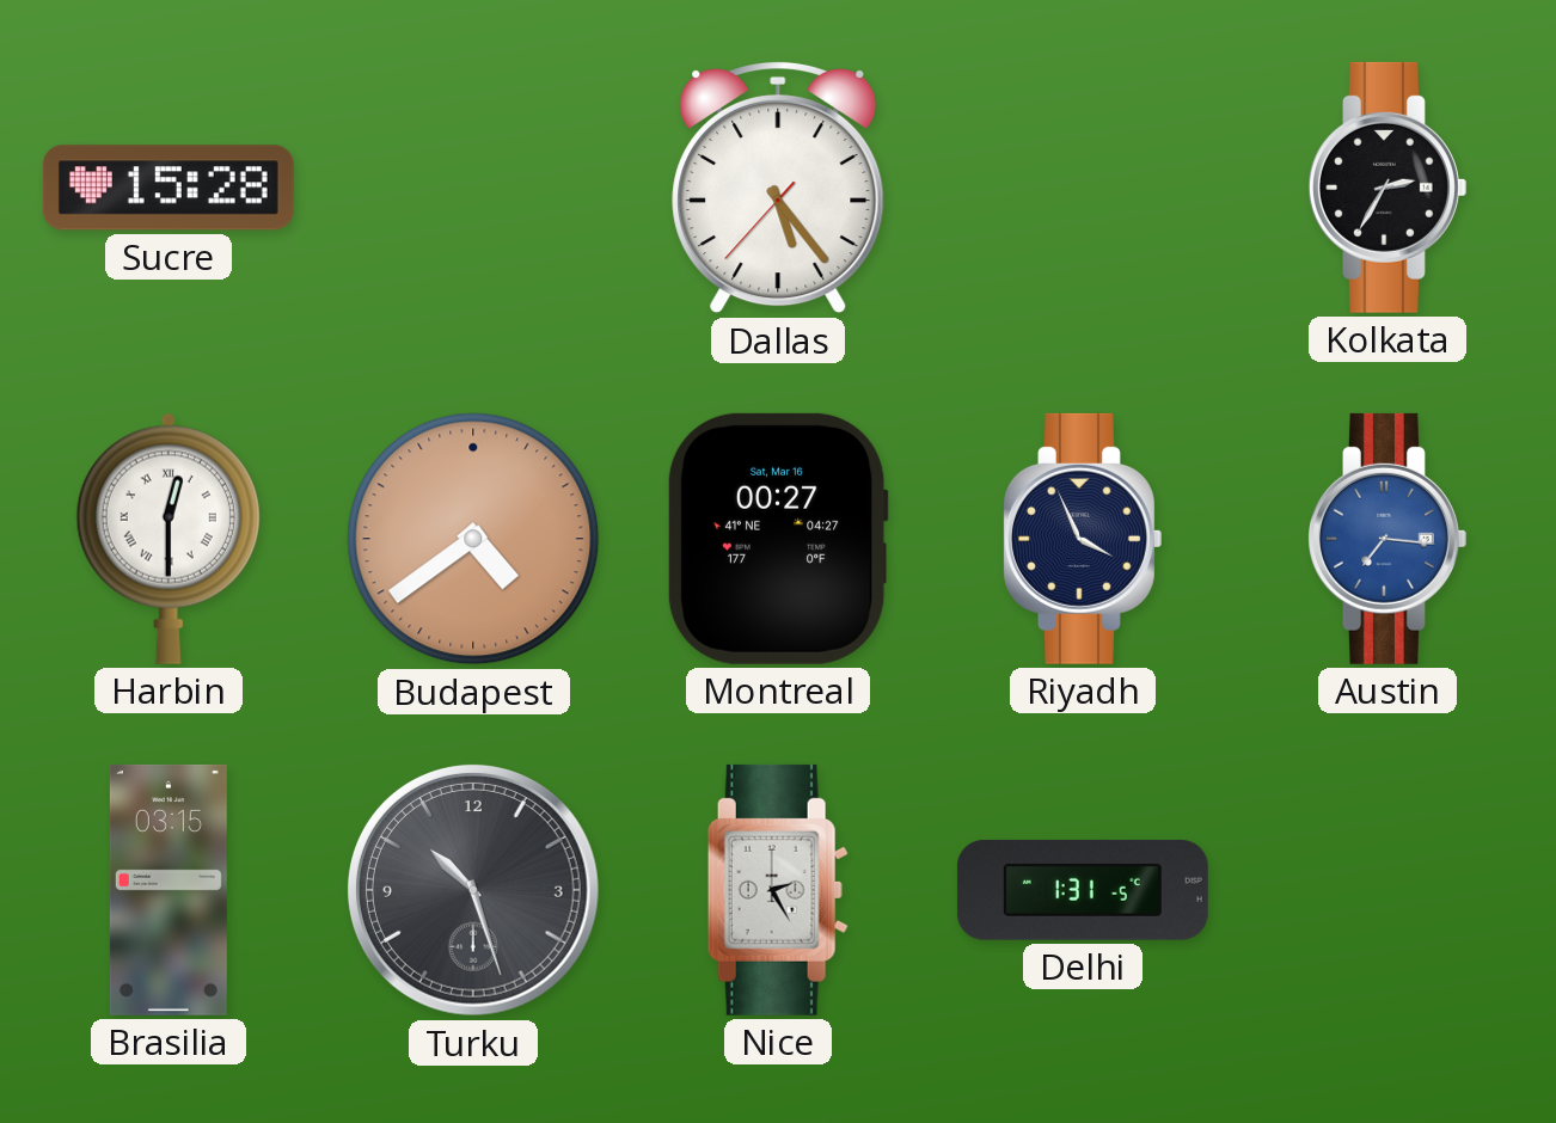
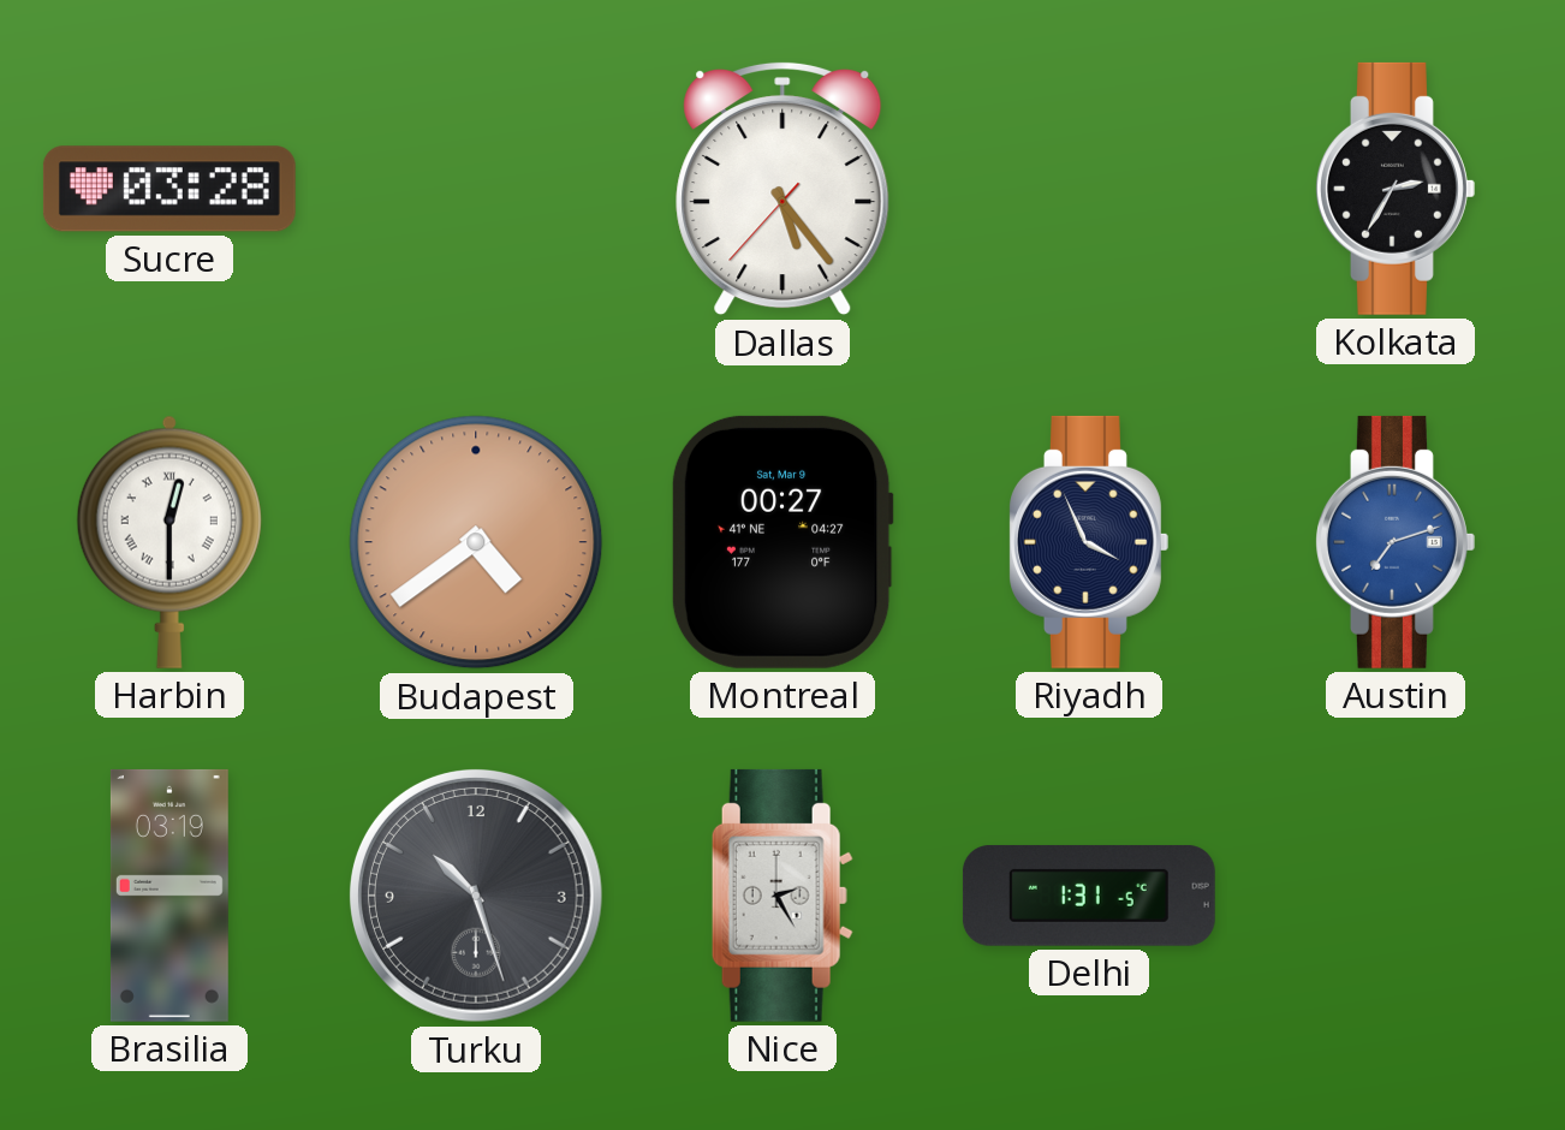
Sucre: 15:28 -> 03:28 (169, 189)
Montreal date: Sat, Mar 16 -> Sat, Mar 9 (783, 542)
Austin: 7:16 -> 7:12 (1396, 542)
Brasilia: 03:15 -> 03:19 (169, 896)
